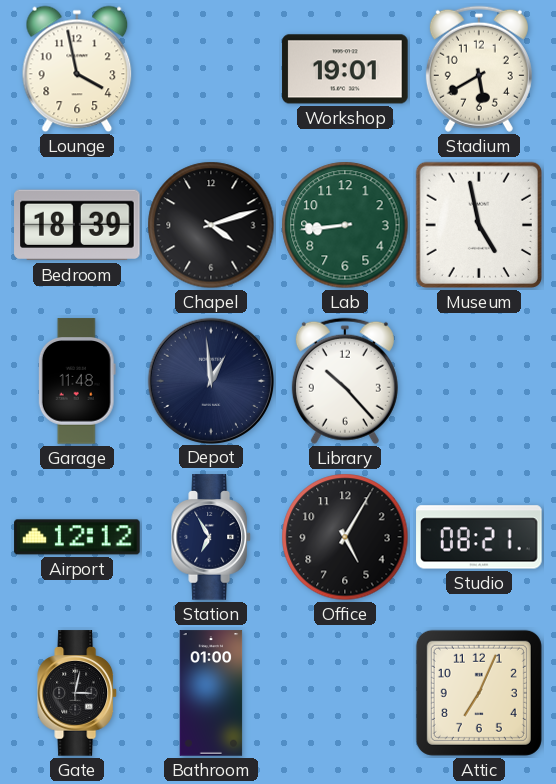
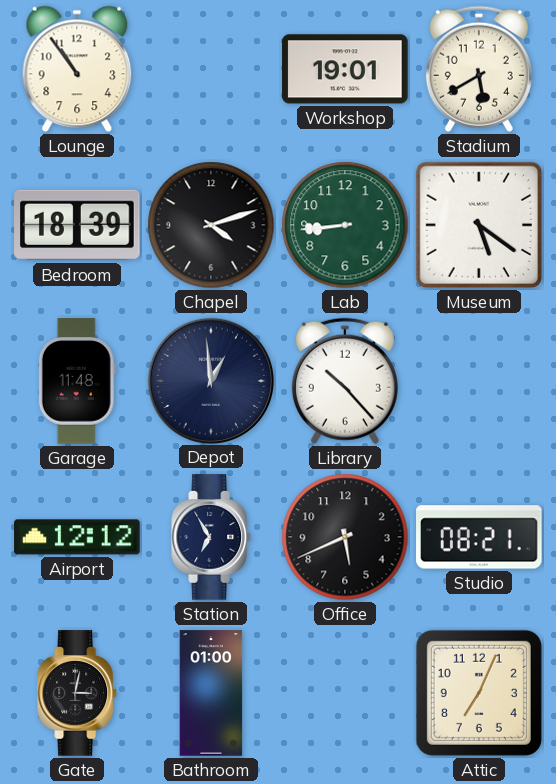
Lounge: 3:58 -> 10:54 (77, 69)
Museum: 4:58 -> 5:21 (479, 225)
Office: 5:05 -> 5:41 (345, 537)
